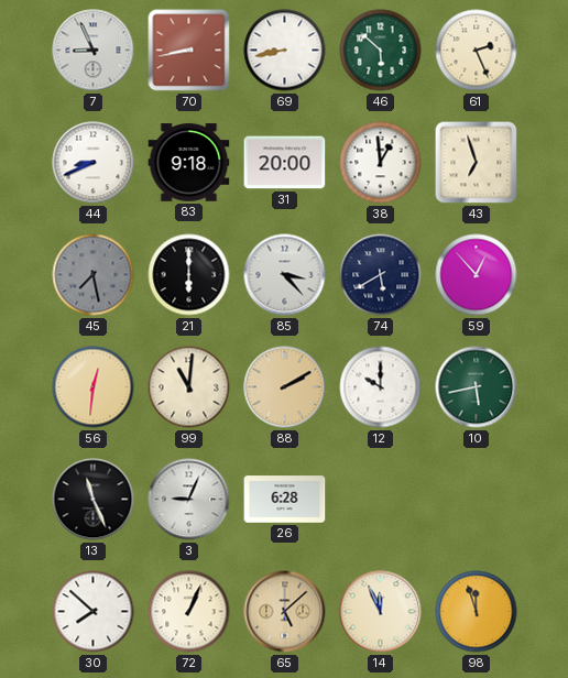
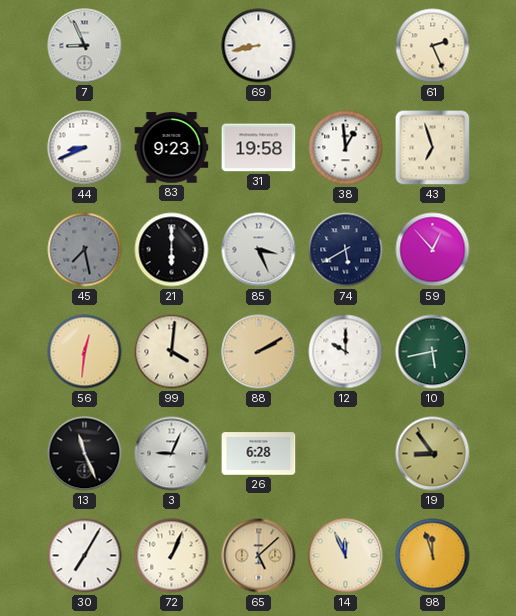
70: 8:43 -> none (189, 51)
46: 5:52 -> none (381, 51)
83: 9:18 -> 9:23 (172, 148)
31: 20:00 -> 19:58 (259, 148)
85: 3:23 -> 3:26 (259, 250)
99: 11:01 -> 4:01 (172, 352)
19: none -> 8:54 (433, 454)
30: 7:52 -> 7:05 (85, 556)
